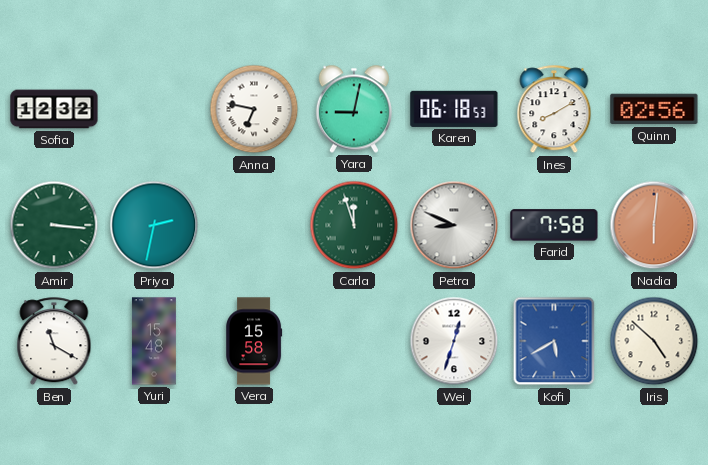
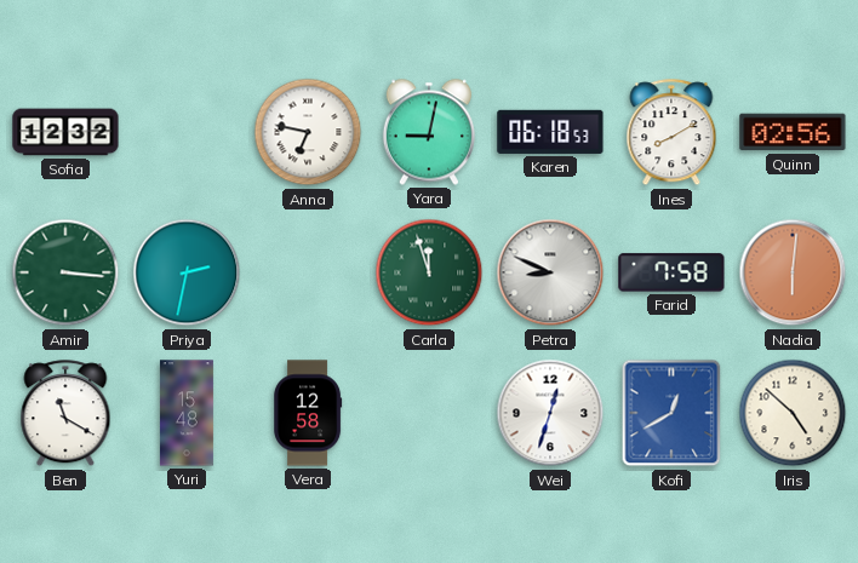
Vera: 15:58 -> 12:58 (308, 413)
Kofi: 5:40 -> 12:40 (671, 413)
